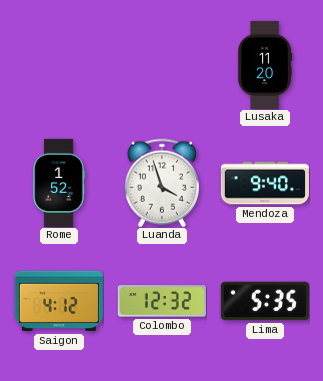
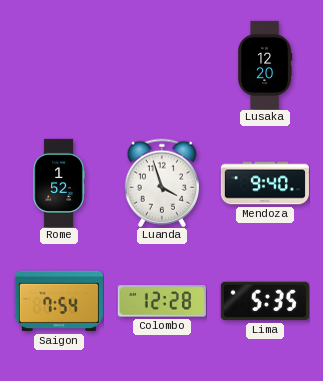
Lusaka: 11:20 -> 12:20 (265, 65)
Saigon: 4:12 -> 7:54 (59, 301)
Colombo: 12:32 -> 12:28 (162, 301)
